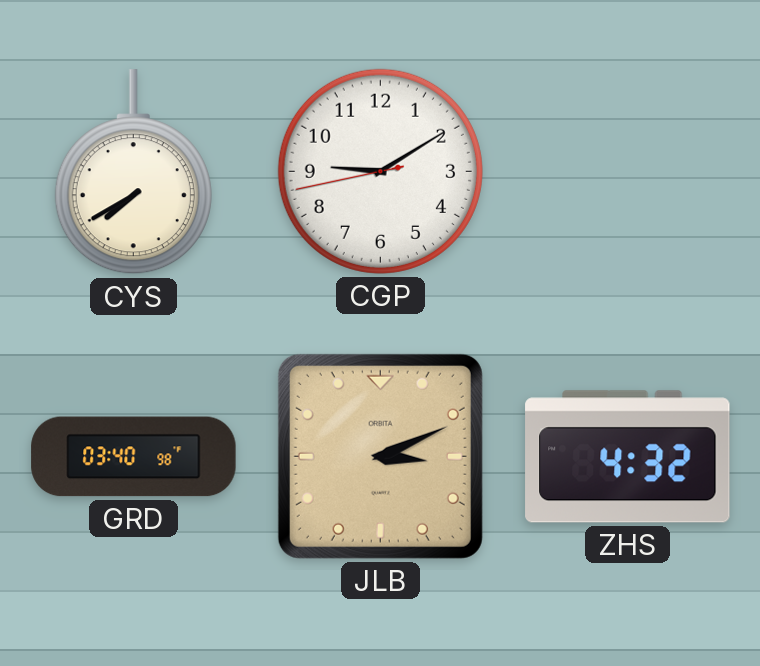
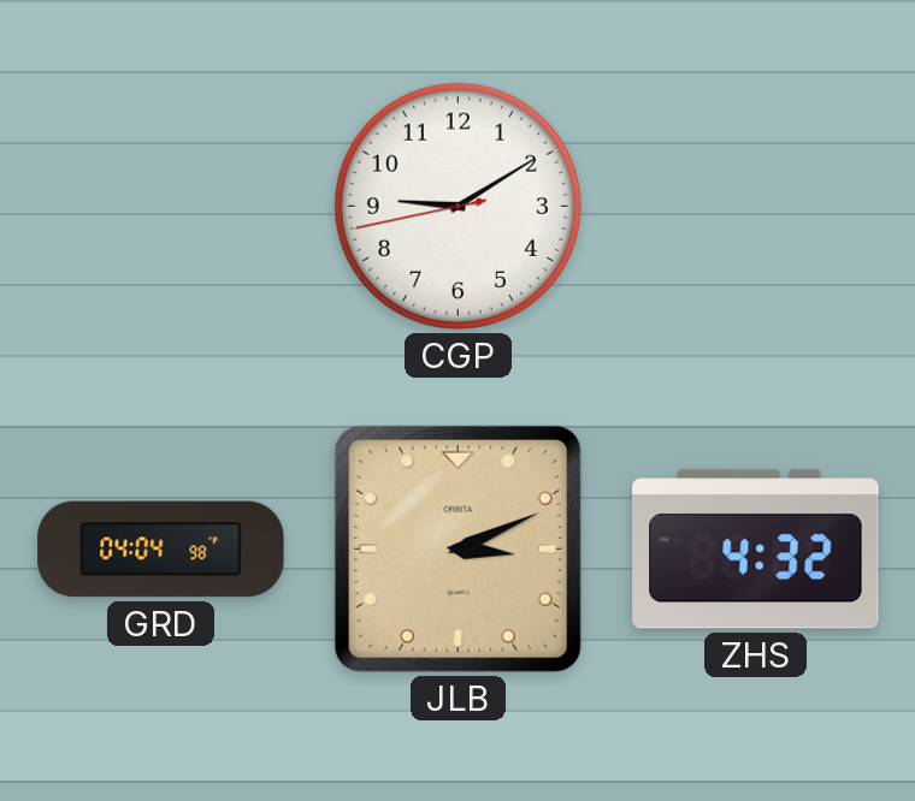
CYS: 7:40 -> none (133, 172)
GRD: 03:40 -> 04:04 (161, 550)
